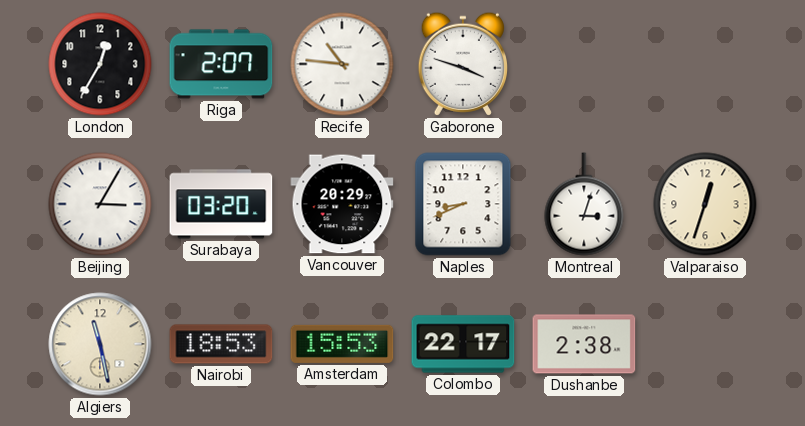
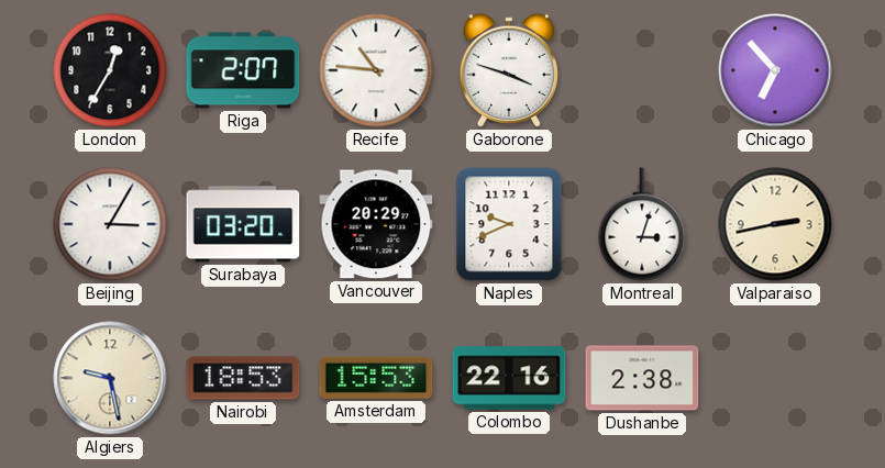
Chicago: none -> 6:53 (775, 70)
Naples: 8:41 -> 9:41 (509, 224)
Valparaiso: 12:33 -> 2:43 (775, 224)
Algiers: 11:28 -> 9:28 (110, 378)
Colombo: 22:17 -> 22:16 (509, 378)
